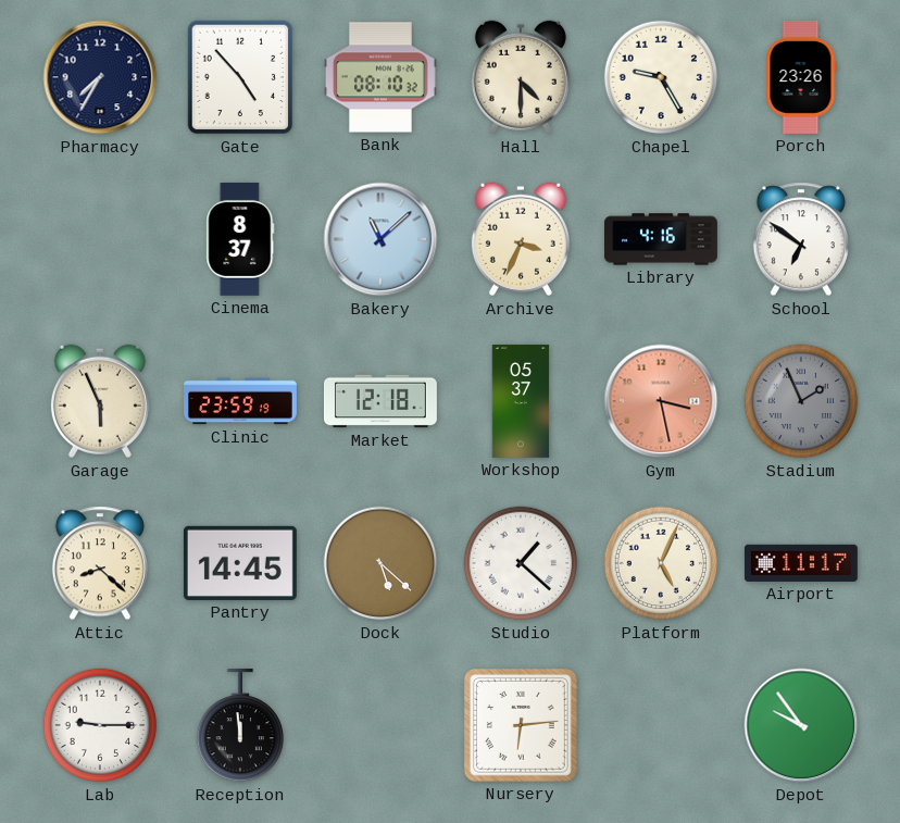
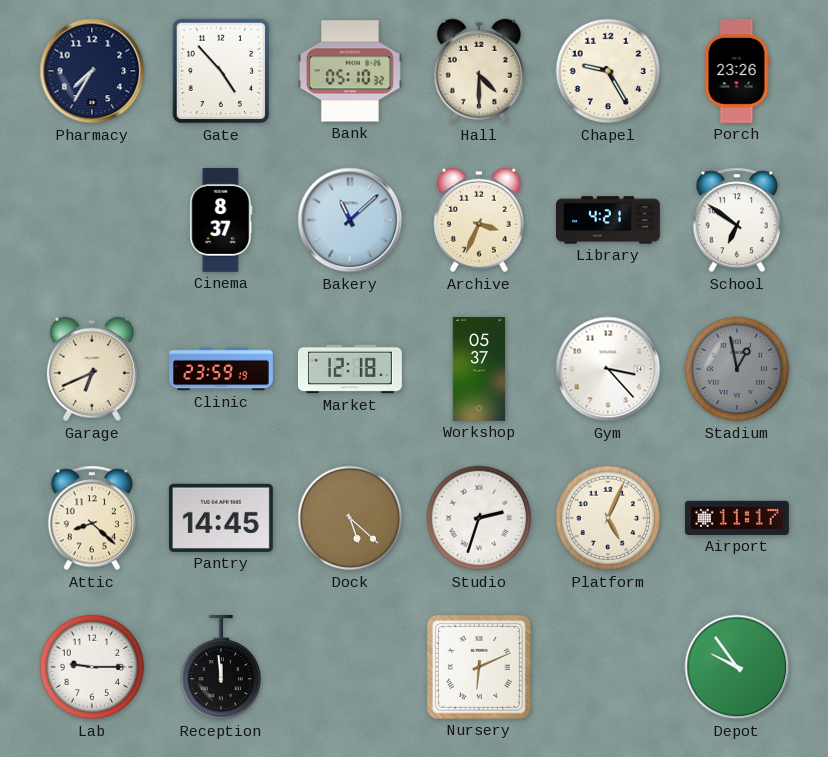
Bank: 08:10 -> 05:10 (350, 71)
Library: 4:16 -> 4:21 (608, 220)
Garage: 5:56 -> 6:41 (92, 369)
Gym: 3:28 -> 3:23 (608, 369)
Gym dial: salmon -> white (608, 369)
Stadium: 1:56 -> 12:58 (737, 369)
Studio: 1:22 -> 2:33 (479, 518)
Nursery: 6:14 -> 6:11 (479, 667)
